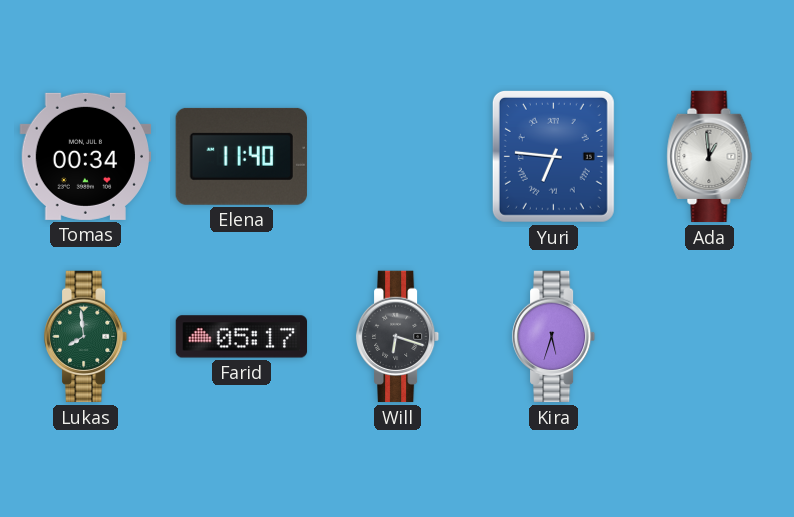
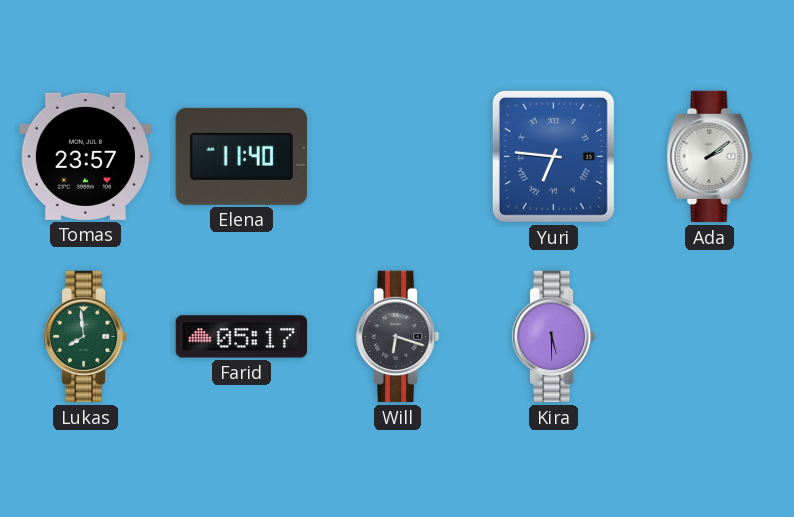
Tomas: 00:34 -> 23:57 (86, 156)
Ada: 12:59 -> 2:09 (710, 157)
Kira: 5:33 -> 5:30 (554, 337)
